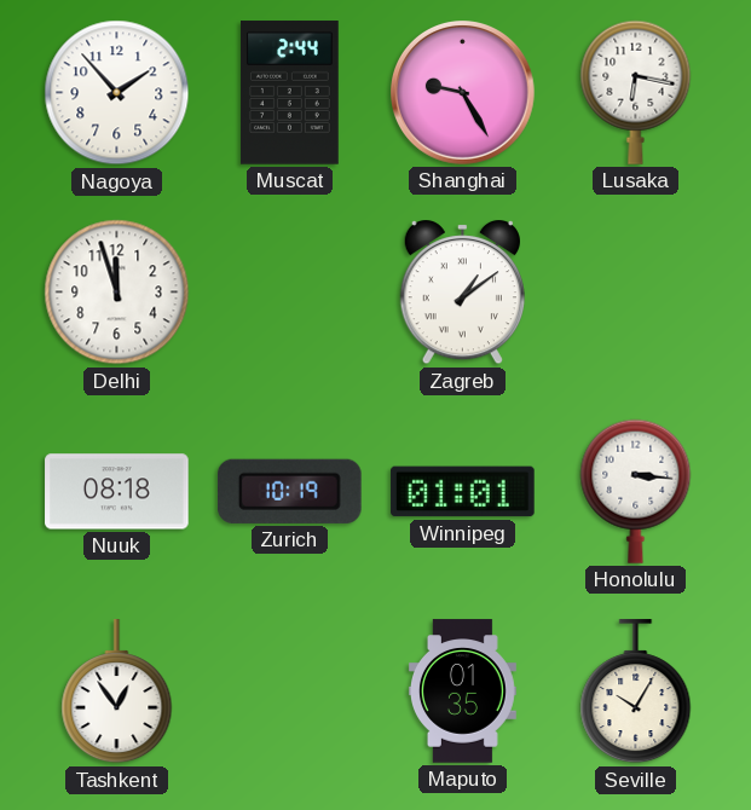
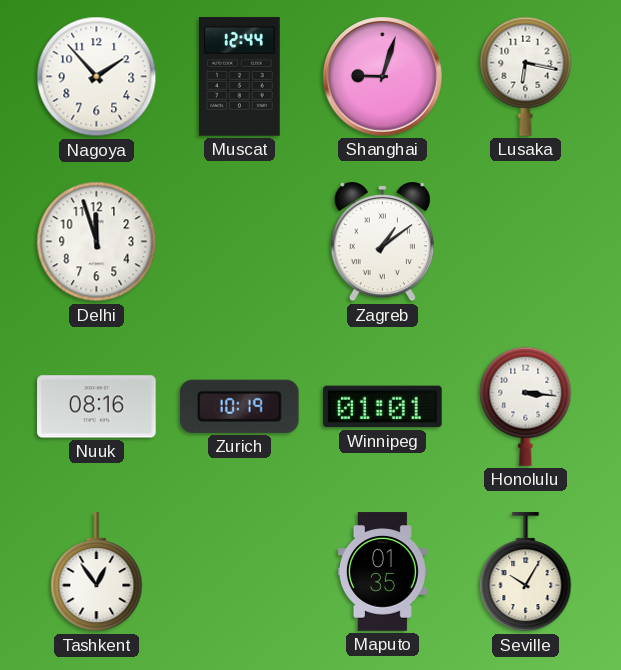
Muscat: 2:44 -> 12:44 (239, 77)
Shanghai: 9:25 -> 9:03 (383, 77)
Nuuk: 08:18 -> 08:16 (97, 407)
